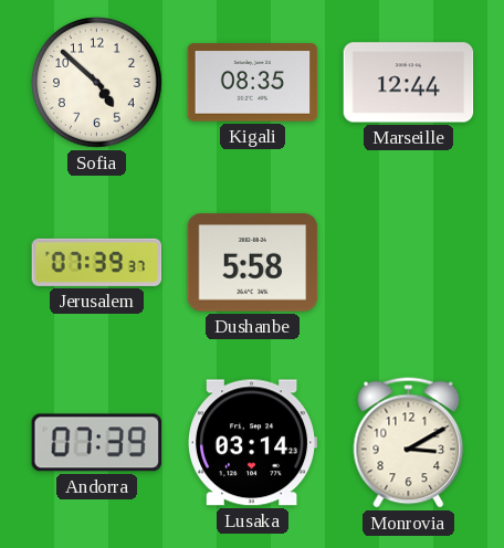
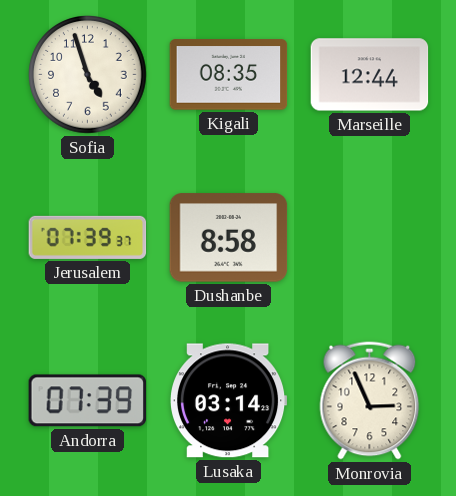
Sofia: 4:52 -> 4:57 (88, 75)
Dushanbe: 5:58 -> 8:58 (229, 238)
Monrovia: 3:10 -> 2:56 (370, 401)
